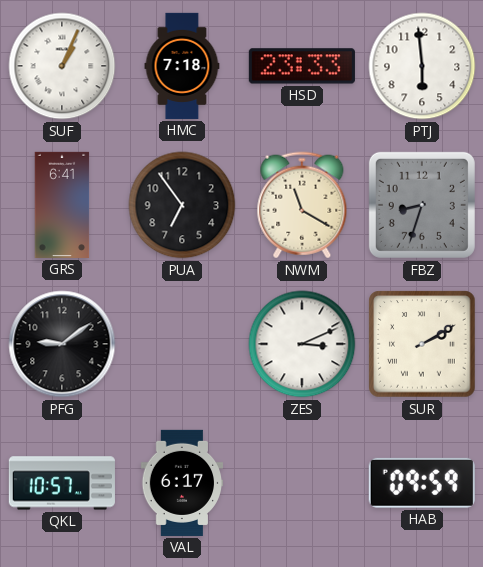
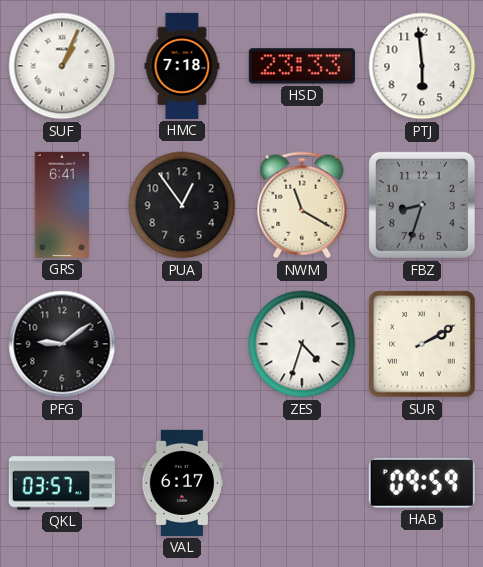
PUA: 6:54 -> 12:54 (182, 205)
ZES: 3:11 -> 4:33 (302, 344)
QKL: 10:57 -> 03:57 (62, 483)
